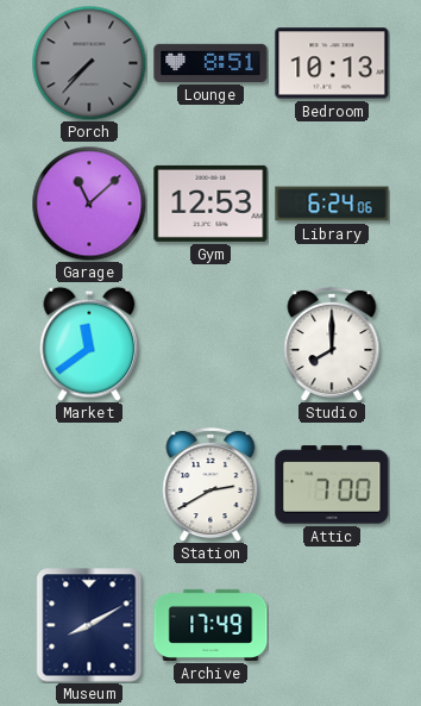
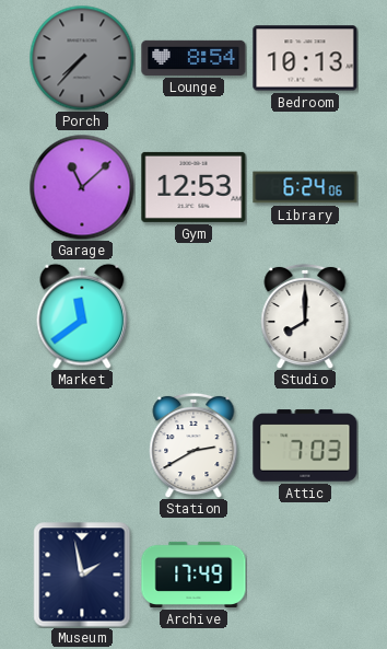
Lounge: 8:51 -> 8:54 (193, 58)
Attic: 7:00 -> 7:03 (305, 445)
Museum: 8:10 -> 1:58 (82, 575)
